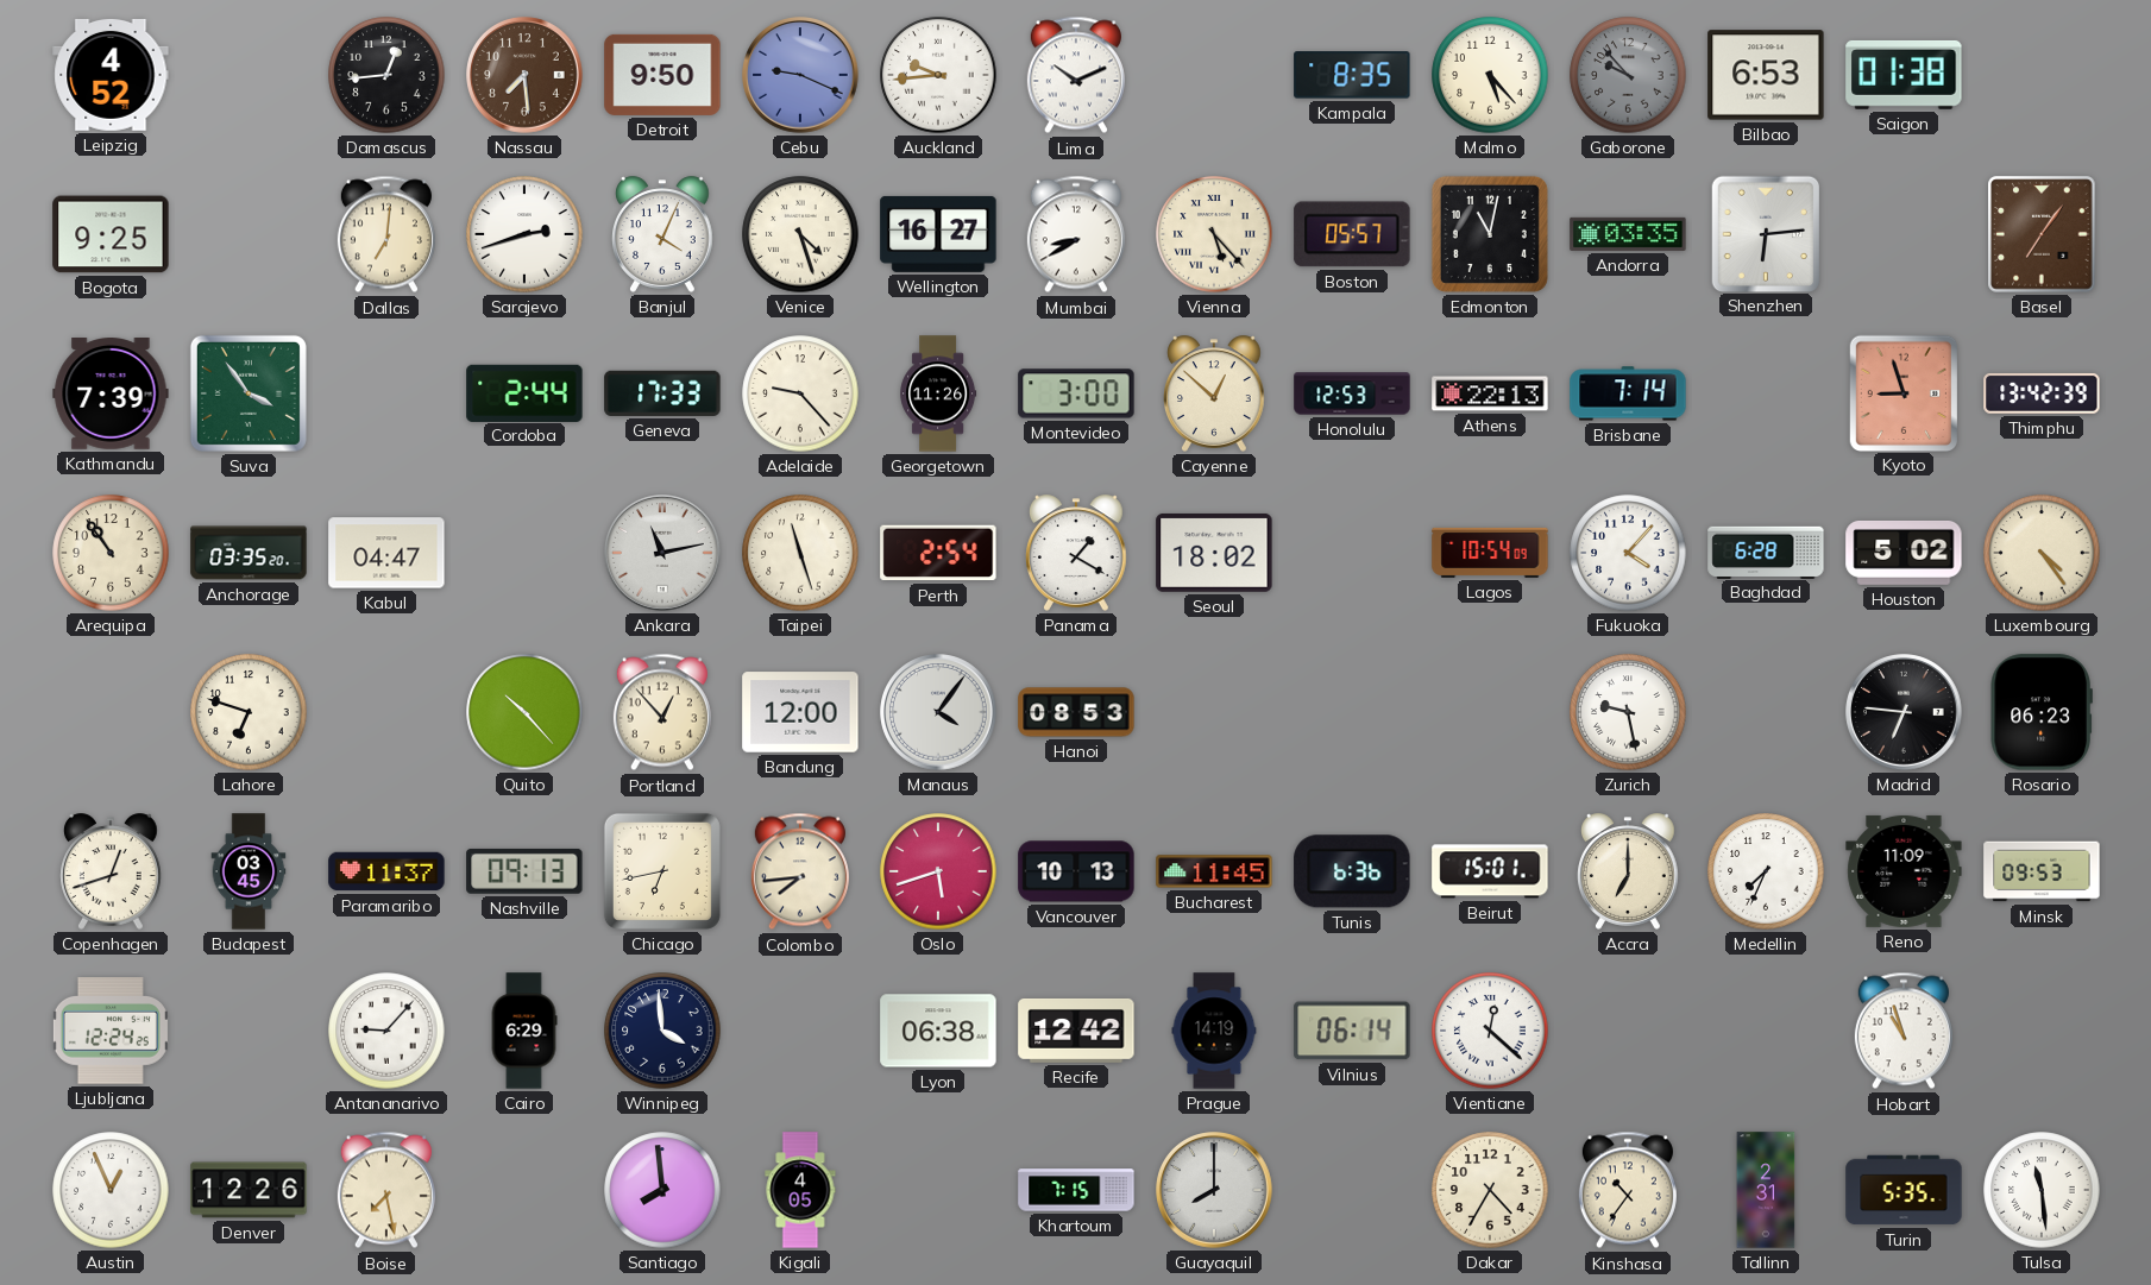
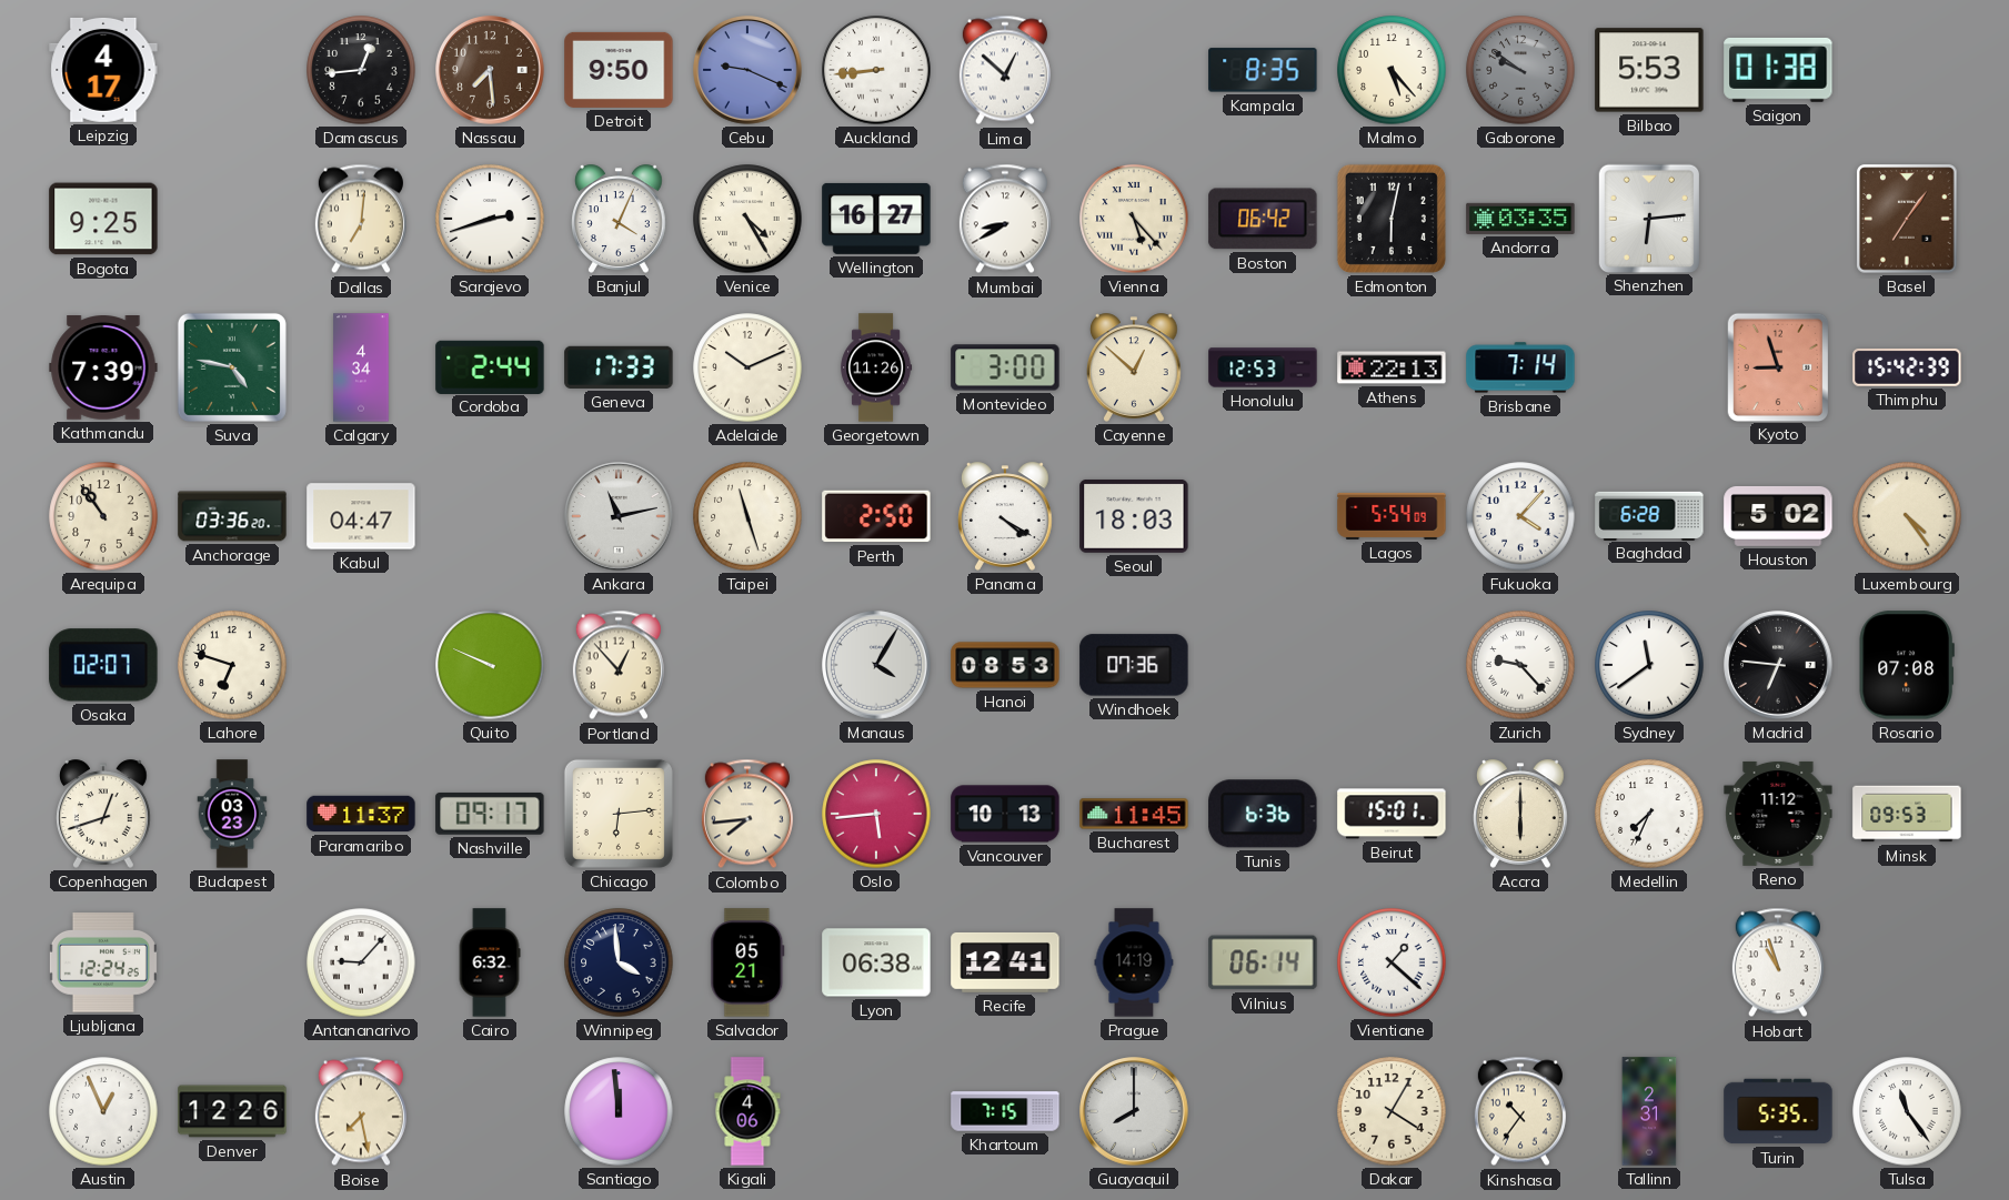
Leipzig: 4:52 -> 4:17 (103, 70)
Auckland: 9:44 -> 8:44 (876, 70)
Lima: 10:11 -> 12:52 (1005, 70)
Gaborone: 9:53 -> 9:51 (1520, 70)
Bilbao: 6:53 -> 5:53 (1649, 70)
Venice: 4:27 -> 4:25 (747, 219)
Boston: 05:57 -> 06:42 (1263, 219)
Edmonton: 11:02 -> 6:02 (1392, 219)
Suva: 3:54 -> 4:47 (232, 367)
Calgary: none -> 4:34 (361, 367)
Adelaide: 9:23 -> 10:11 (747, 367)
Thimphu: 13:42 -> 15:42 (1907, 367)
Anchorage: 03:35 -> 03:36 (232, 516)
Perth: 2:54 -> 2:50 (876, 516)
Panama: 1:20 -> 4:20 (1006, 516)
Seoul: 18:02 -> 18:03 (1134, 516)
Lagos: 10:54 -> 5:54 (1392, 516)
Osaka: none -> 02:07 (103, 665)
Quito: 10:23 -> 9:49 (490, 665)
Bandung: 12:00 -> none (800, 712)
Manaus: 4:06 -> 4:05 (876, 665)
Windhoek: none -> 07:36 (1134, 665)
Zurich: 9:28 -> 9:23 (1520, 665)
Sydney: none -> 11:39 (1649, 665)
Rosario: 06:23 -> 07:08 (1907, 665)
Budapest: 03:45 -> 03:23 (232, 814)
Nashville: 09:13 -> 09:17 (490, 814)
Chicago: 6:43 -> 6:14 (619, 814)
Oslo: 5:42 -> 5:44 (876, 814)
Accra: 7:00 -> 6:00 (1521, 814)
Reno: 11:09 -> 11:12 (1778, 814)
Cairo: 6:29 -> 6:32 (490, 962)
Salvador: none -> 05:21 (747, 962)
Recife: 12:42 -> 12:41 (1005, 962)
Vientiane: 12:22 -> 1:22 (1392, 962)
Santiago: 7:59 -> 11:59 (619, 1111)
Kigali: 4:05 -> 4:06 (747, 1111)
Dakar: 4:35 -> 4:05 (1392, 1111)
Tulsa: 11:29 -> 11:24 (1907, 1111)
